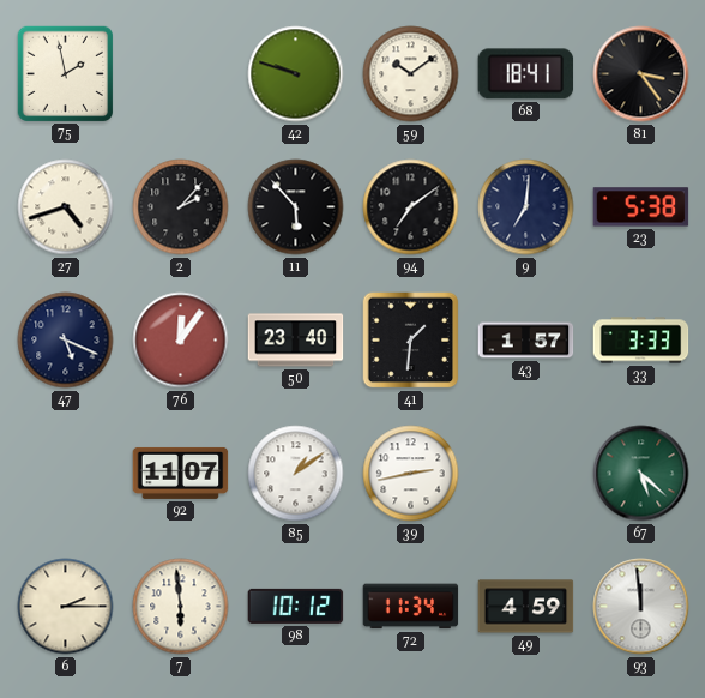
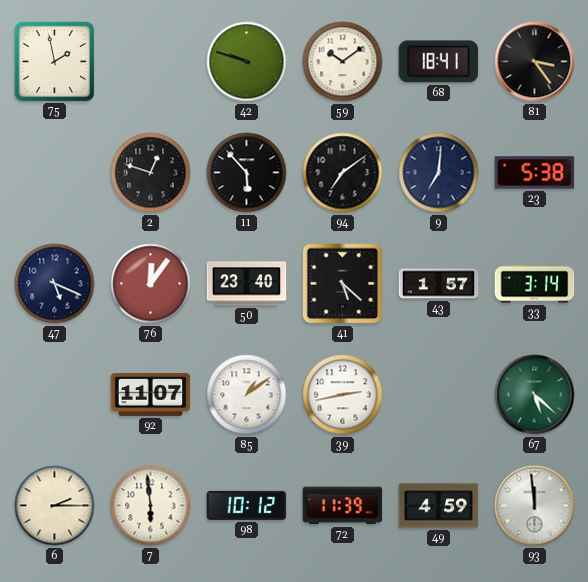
27: 4:42 -> none (66, 207)
2: 2:07 -> 12:48 (151, 173)
41: 1:31 -> 5:22 (343, 284)
33: 3:33 -> 3:14 (535, 284)
72: 11:34 -> 11:39 (343, 506)
